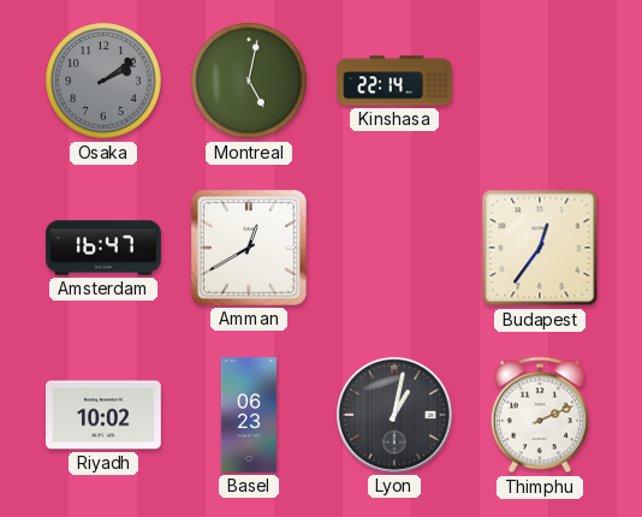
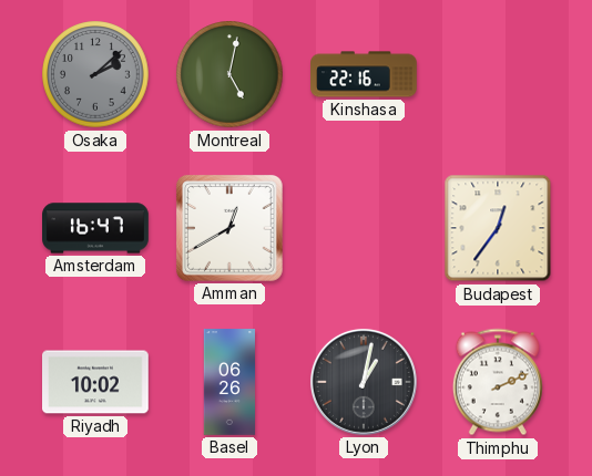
Osaka: 2:09 -> 2:08 (95, 74)
Kinshasa: 22:14 -> 22:16 (364, 74)
Basel: 06:23 -> 06:26 (229, 382)
